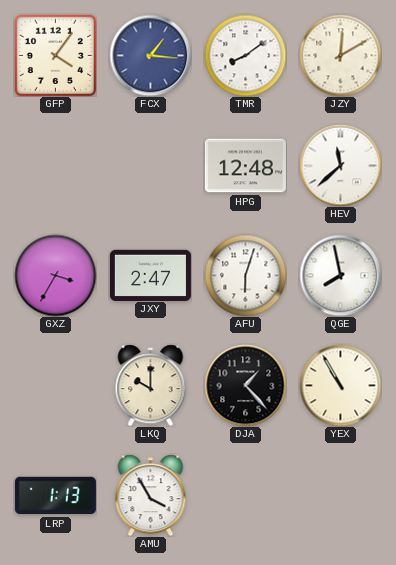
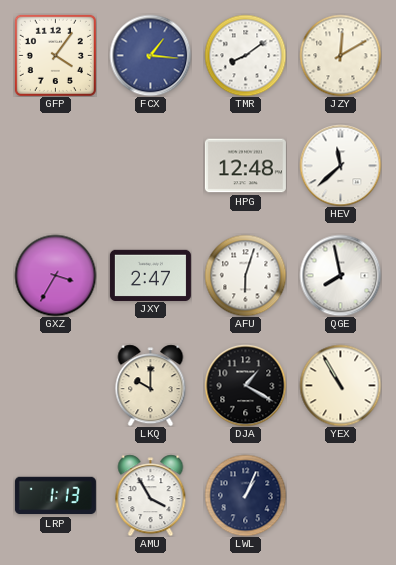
DJA: 1:23 -> 1:20 (245, 385)
LWL: none -> 1:04 (245, 495)
